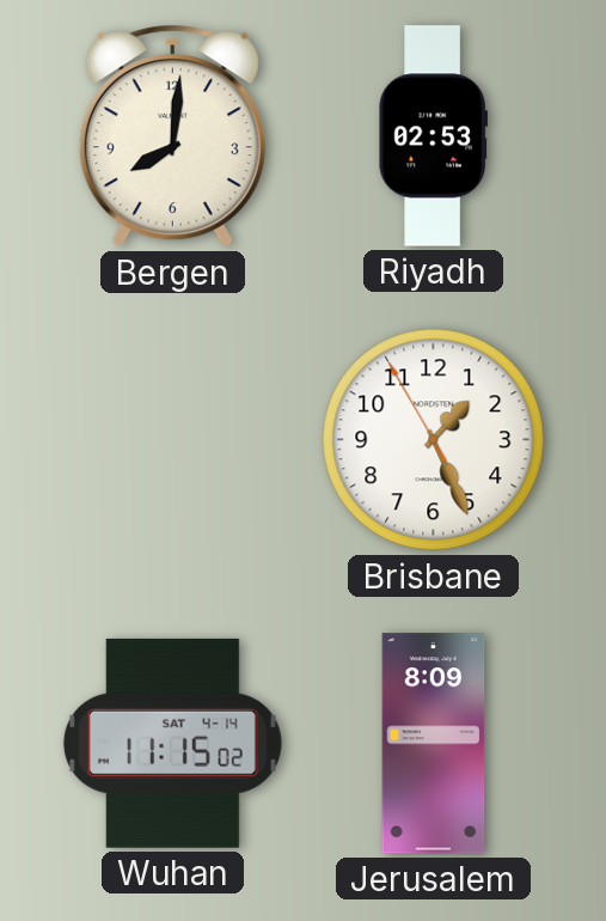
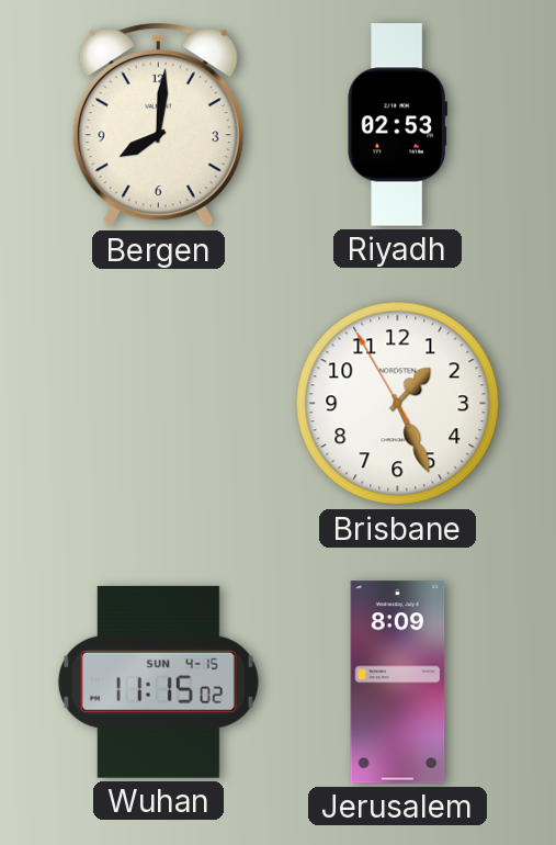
Wuhan date: SAT 4-14 -> SUN 4-15 (158, 681)
